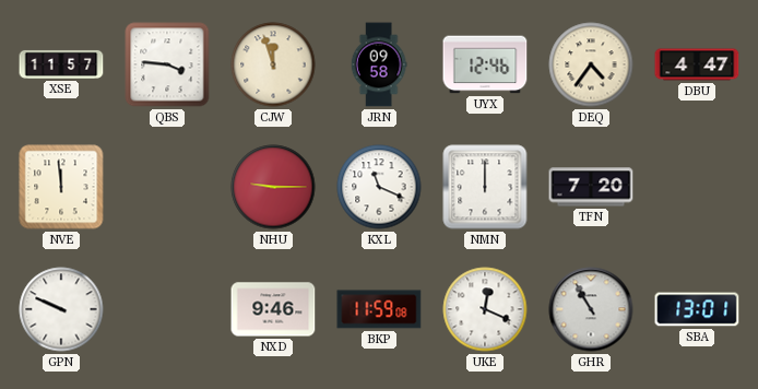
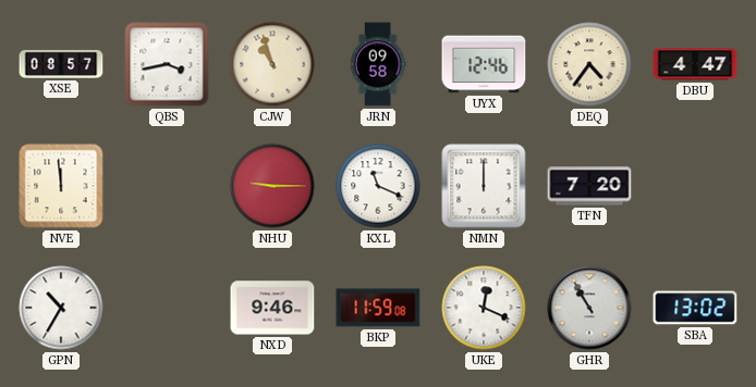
XSE: 11:57 -> 08:57 (61, 64)
QBS: 3:46 -> 3:43 (167, 64)
CJW: 11:57 -> 10:57 (272, 64)
GPN: 9:49 -> 10:35 (61, 308)
SBA: 13:01 -> 13:02 (695, 308)
